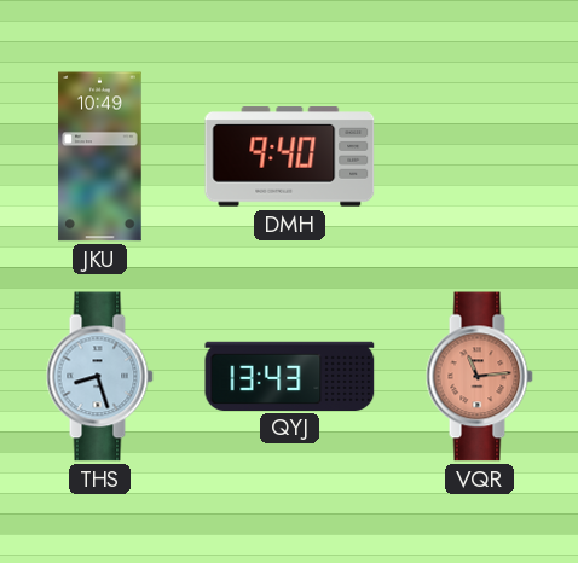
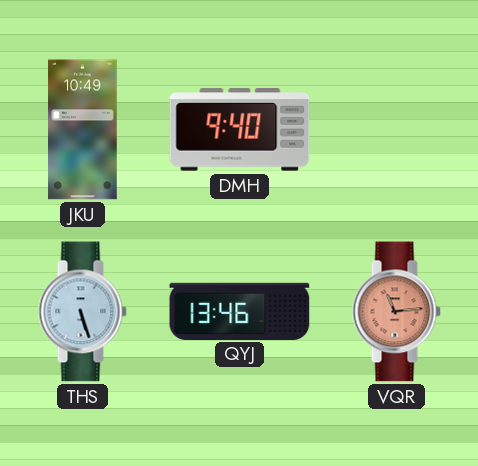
THS: 8:27 -> 5:27 (82, 312)
QYJ: 13:43 -> 13:46 (240, 311)
